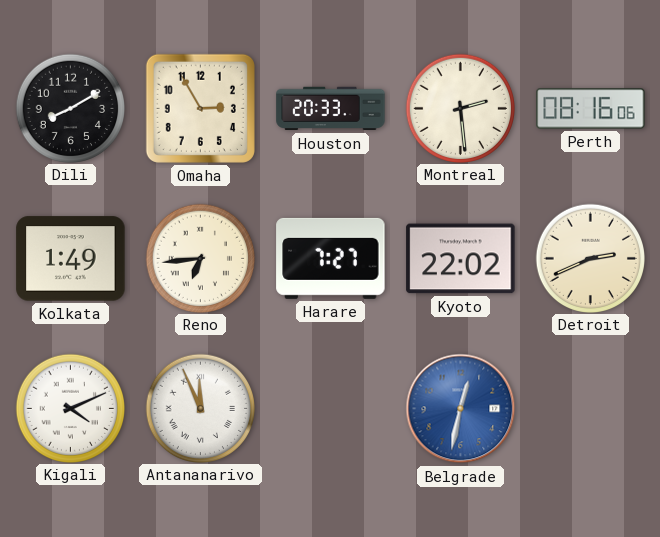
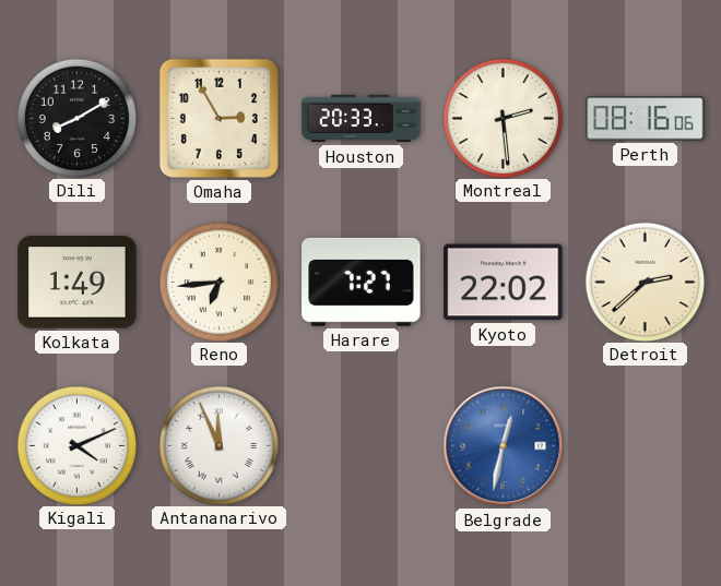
Detroit: 2:41 -> 2:38 (645, 282)
